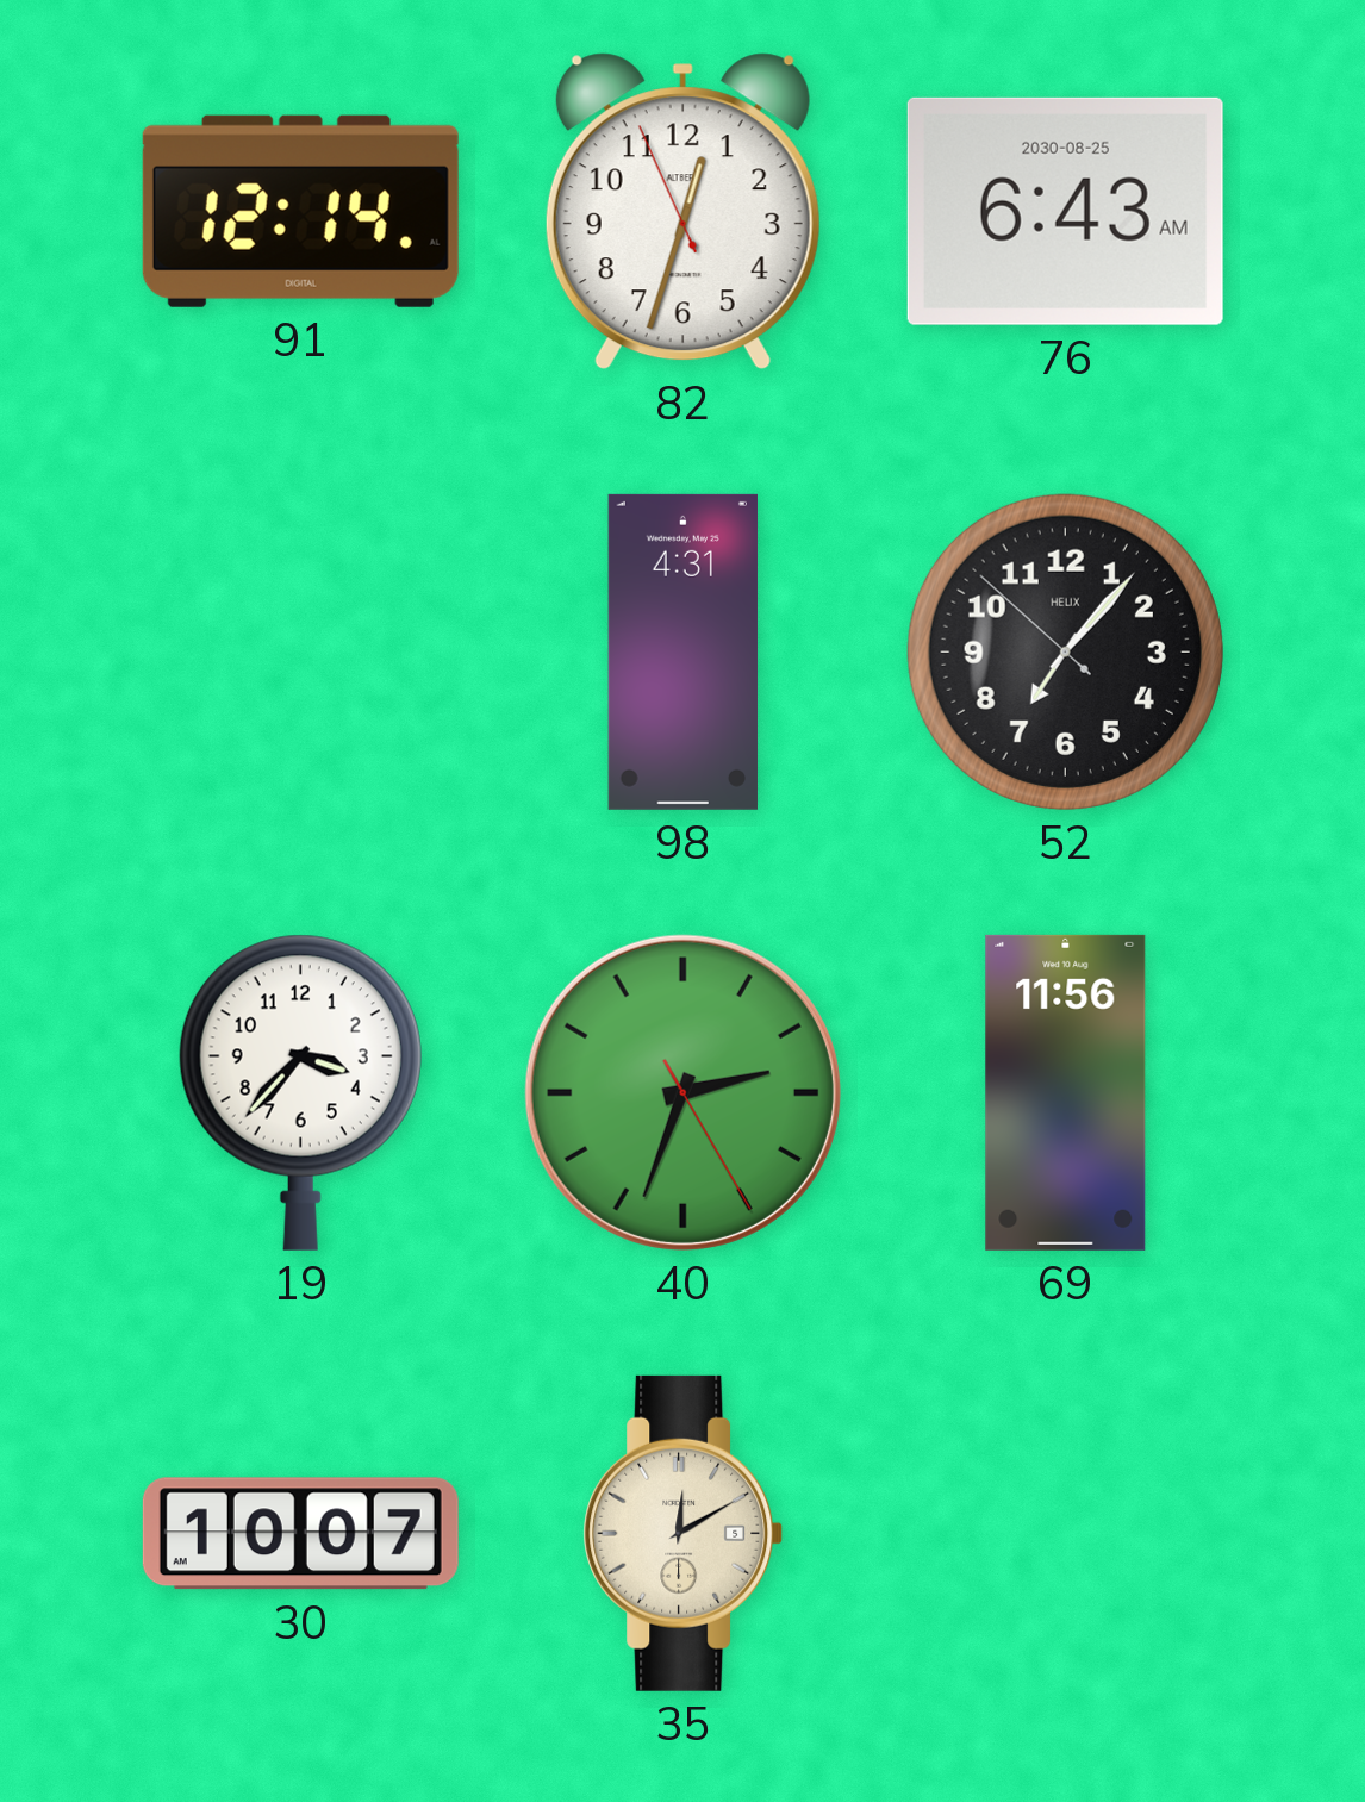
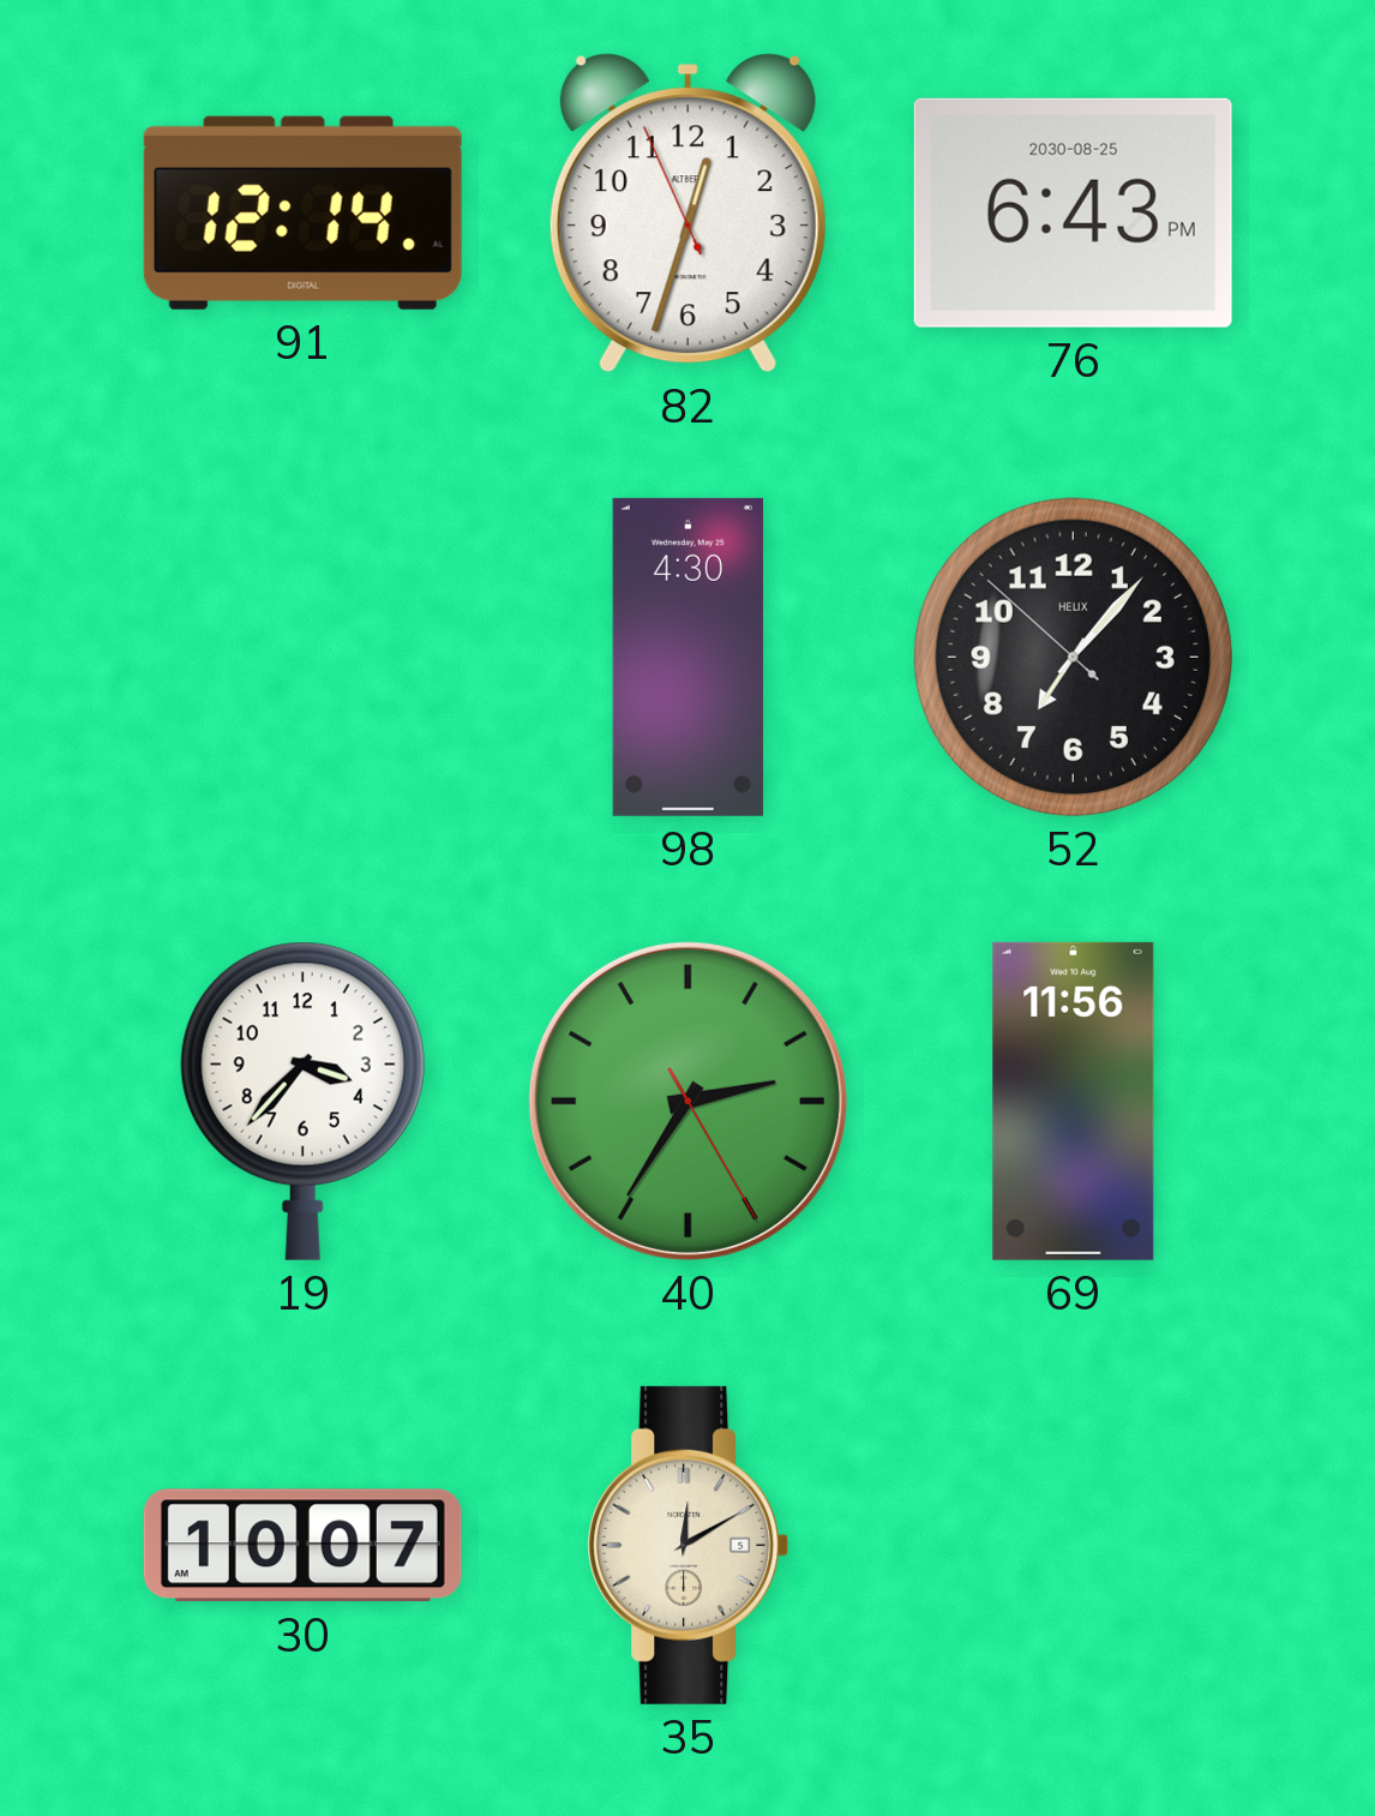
76: 6:43 AM -> 6:43 PM (1073, 212)
98: 4:31 -> 4:30 (687, 657)
40: 2:33 -> 2:35 (687, 1101)
